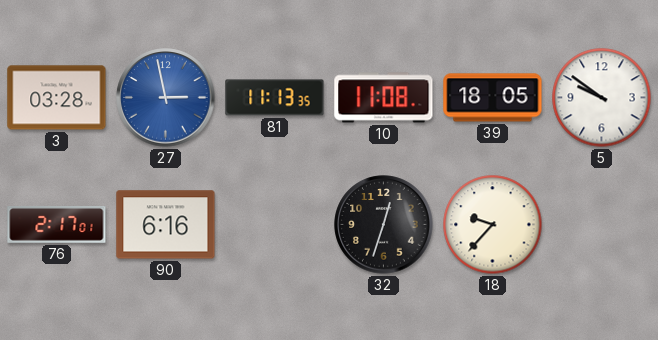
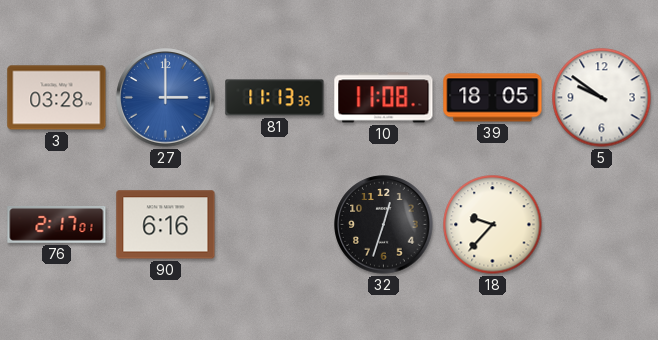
27: 2:58 -> 3:00 (166, 98)
